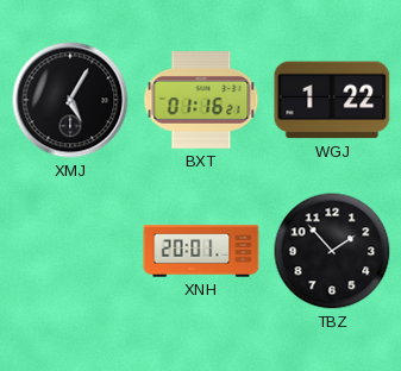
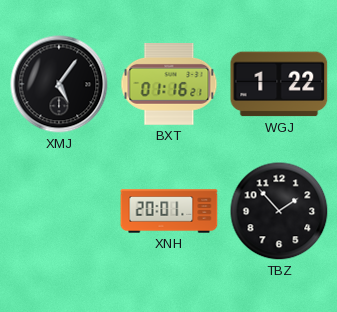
XMJ: 5:05 -> 5:06 (59, 84)
